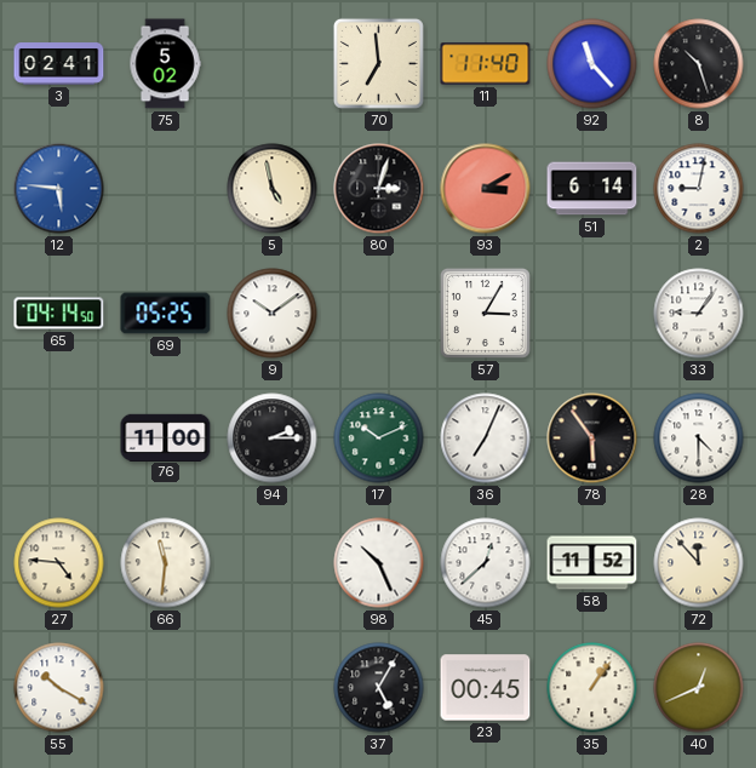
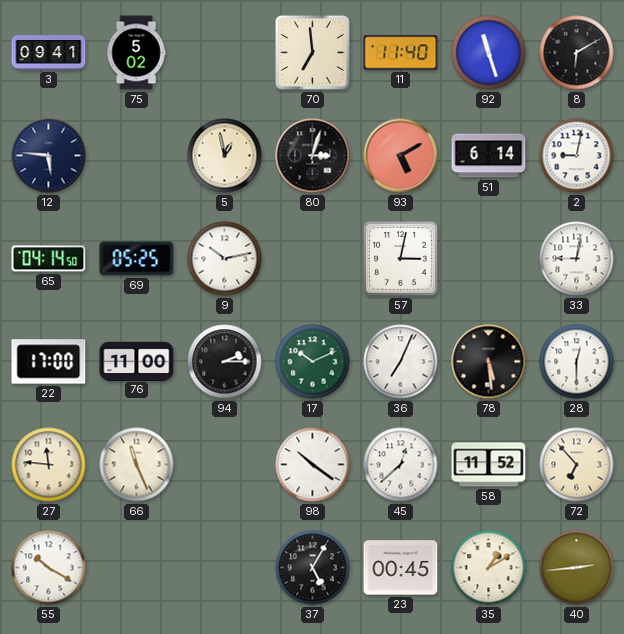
3: 02:41 -> 09:41 (49, 53)
92: 11:23 -> 11:27 (489, 53)
8: 10:27 -> 6:10 (577, 53)
12 dial: blue -> navy (49, 156)
5: 4:58 -> 12:58 (225, 156)
93: 3:10 -> 5:10 (401, 156)
9: 10:09 -> 10:13 (225, 259)
57: 3:05 -> 3:02 (400, 258)
33: 9:06 -> 9:02 (577, 259)
22: none -> 17:00 (49, 362)
78: 5:54 -> 5:29 (489, 362)
28: 4:30 -> 12:30 (577, 362)
27: 4:46 -> 11:46 (49, 465)
66: 11:31 -> 11:26 (137, 465)
98: 10:26 -> 10:21 (313, 465)
72: 11:53 -> 6:53 (577, 465)
35: 1:06 -> 1:10 (489, 568)
40: 12:41 -> 2:44 (577, 568)
